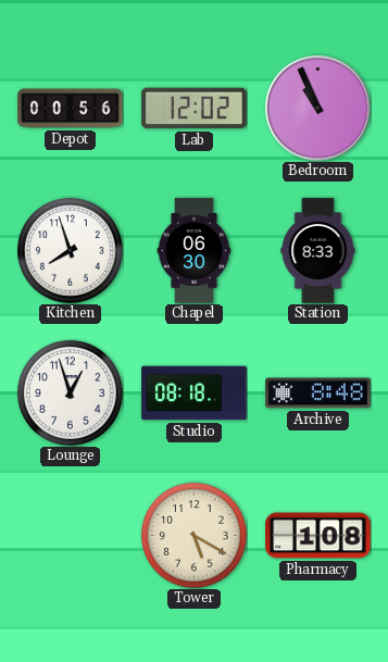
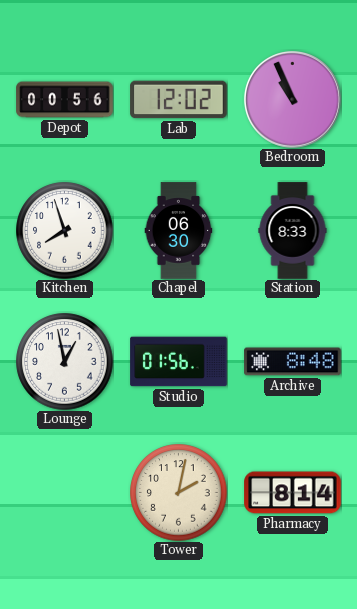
Lounge: 12:57 -> 12:58 (65, 362)
Studio: 08:18 -> 01:56 (179, 362)
Tower: 5:20 -> 2:02 (179, 493)
Pharmacy: 1:08 -> 8:14 (293, 493)
